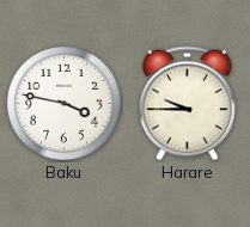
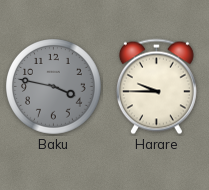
Baku dial: white -> grey (54, 87)
